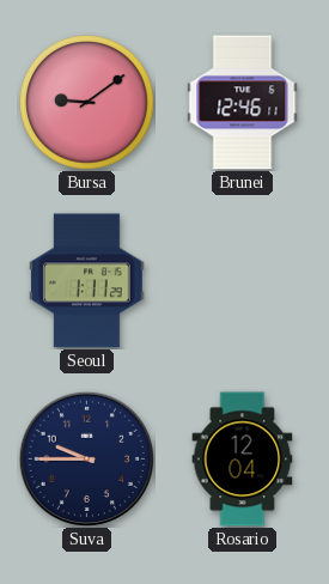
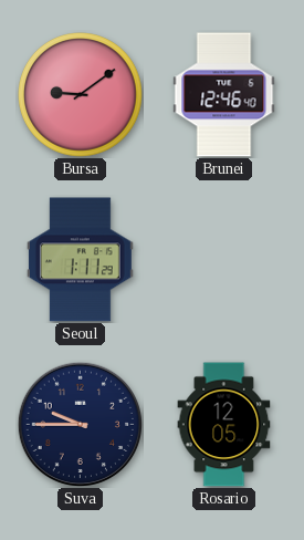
Brunei: 12:46:11 -> 12:46:40 (224, 95)
Rosario: 12:04 -> 12:05 (224, 425)
